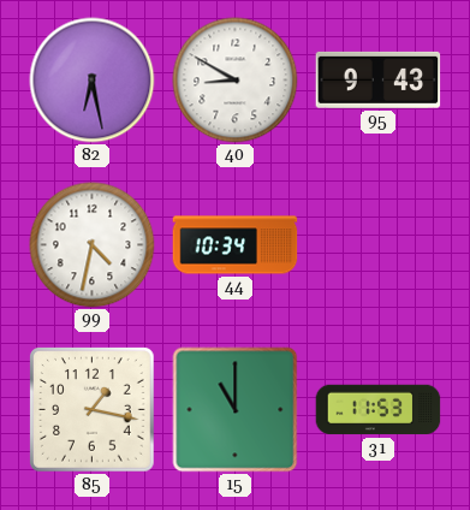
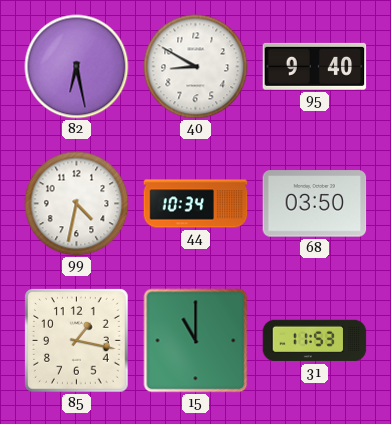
95: 9:43 -> 9:40 (315, 66)
68: none -> 03:50 (315, 204)
